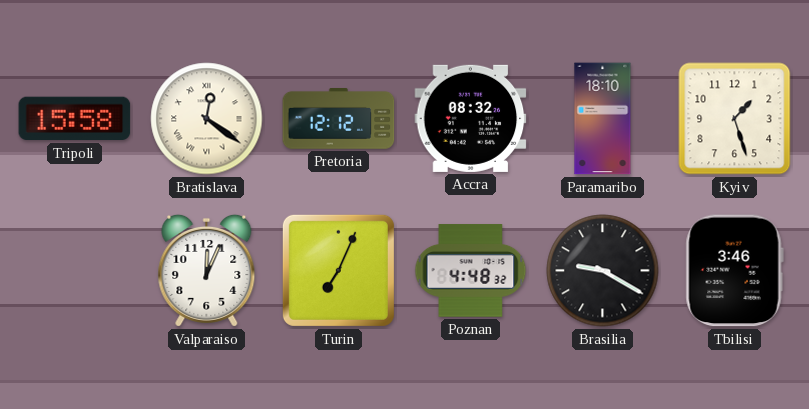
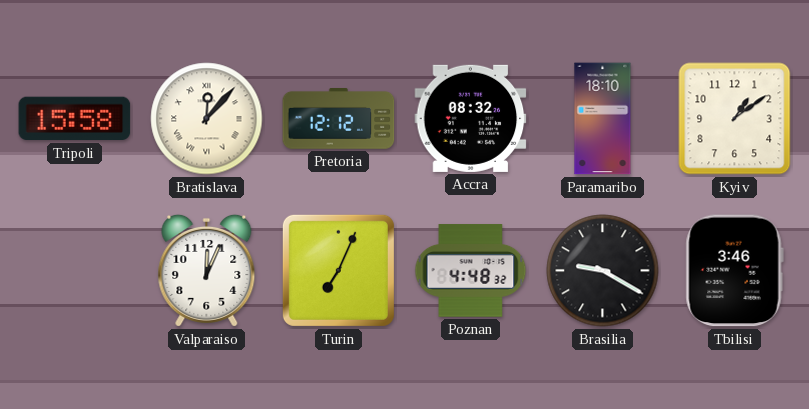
Bratislava: 12:21 -> 12:07 (207, 119)
Kyiv: 1:27 -> 1:09 (735, 119)
